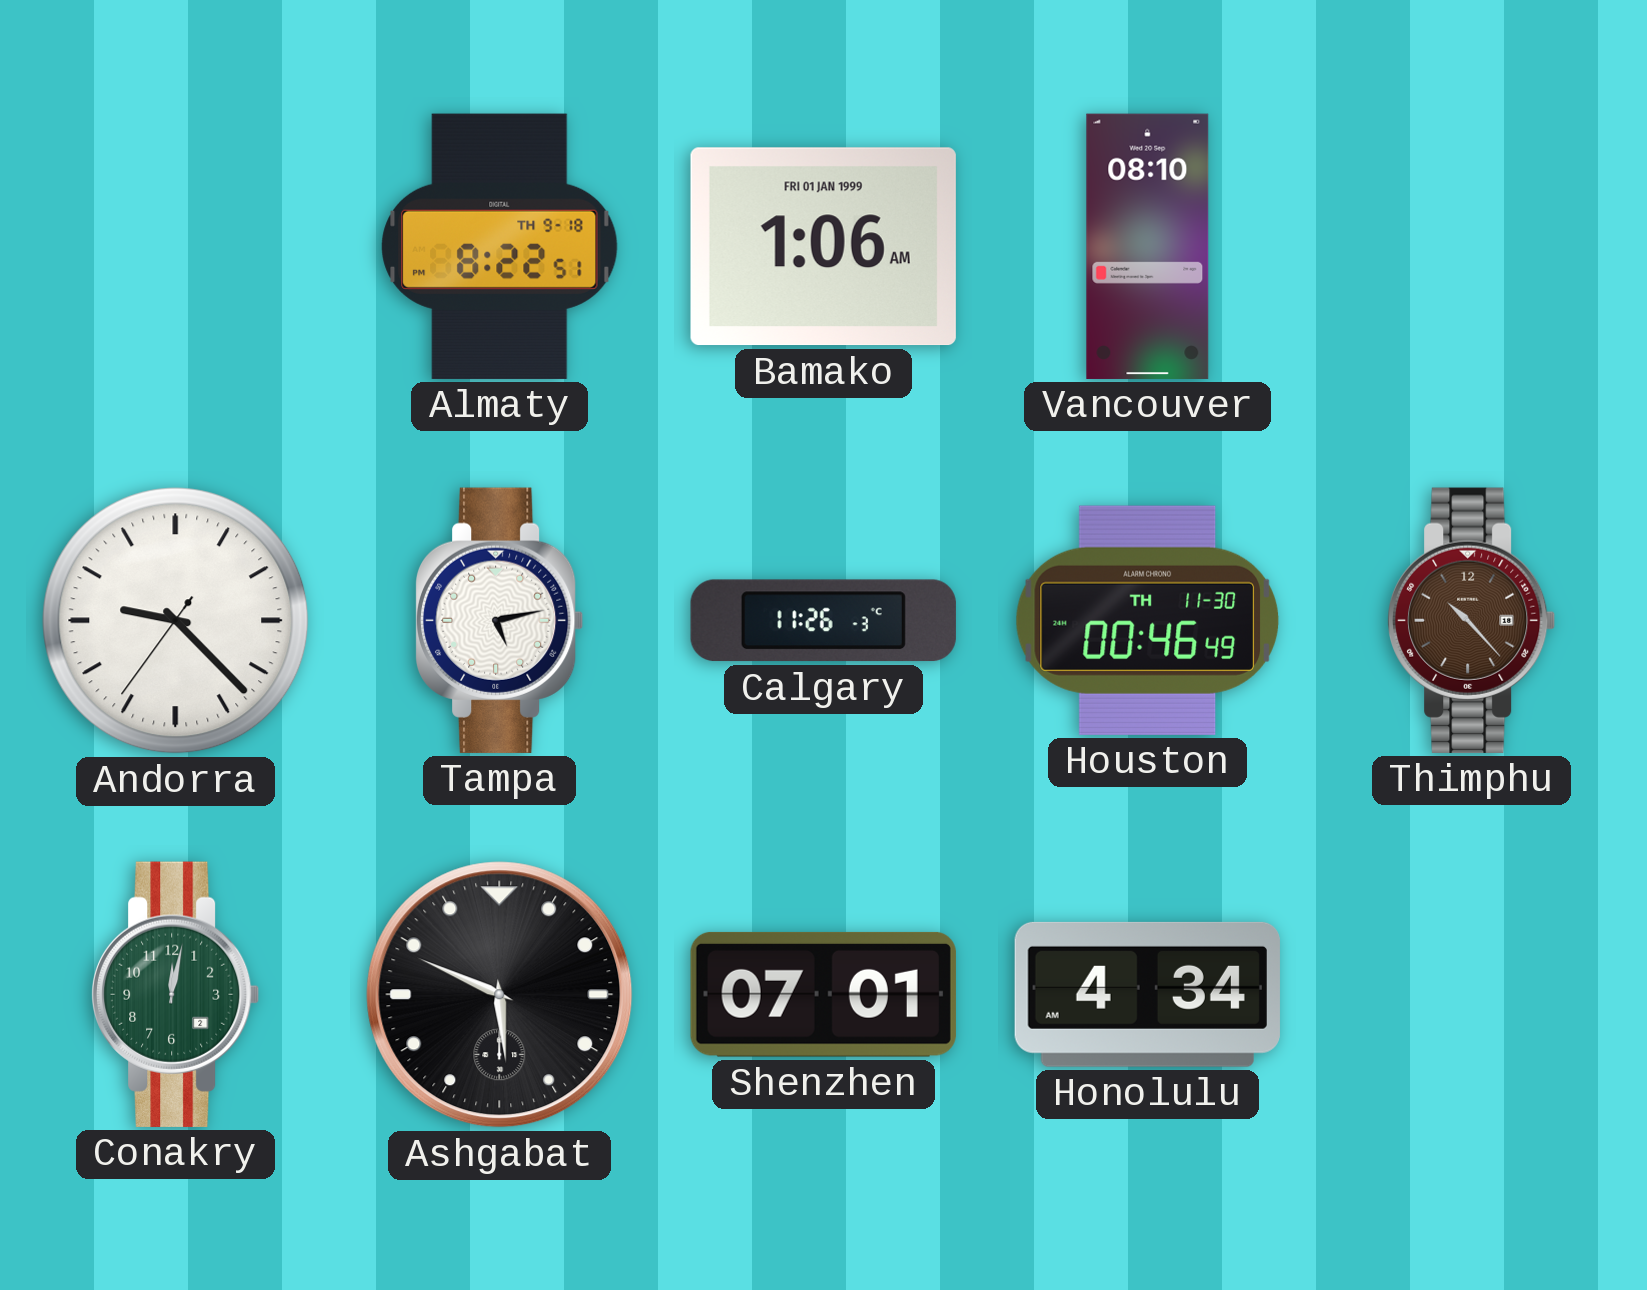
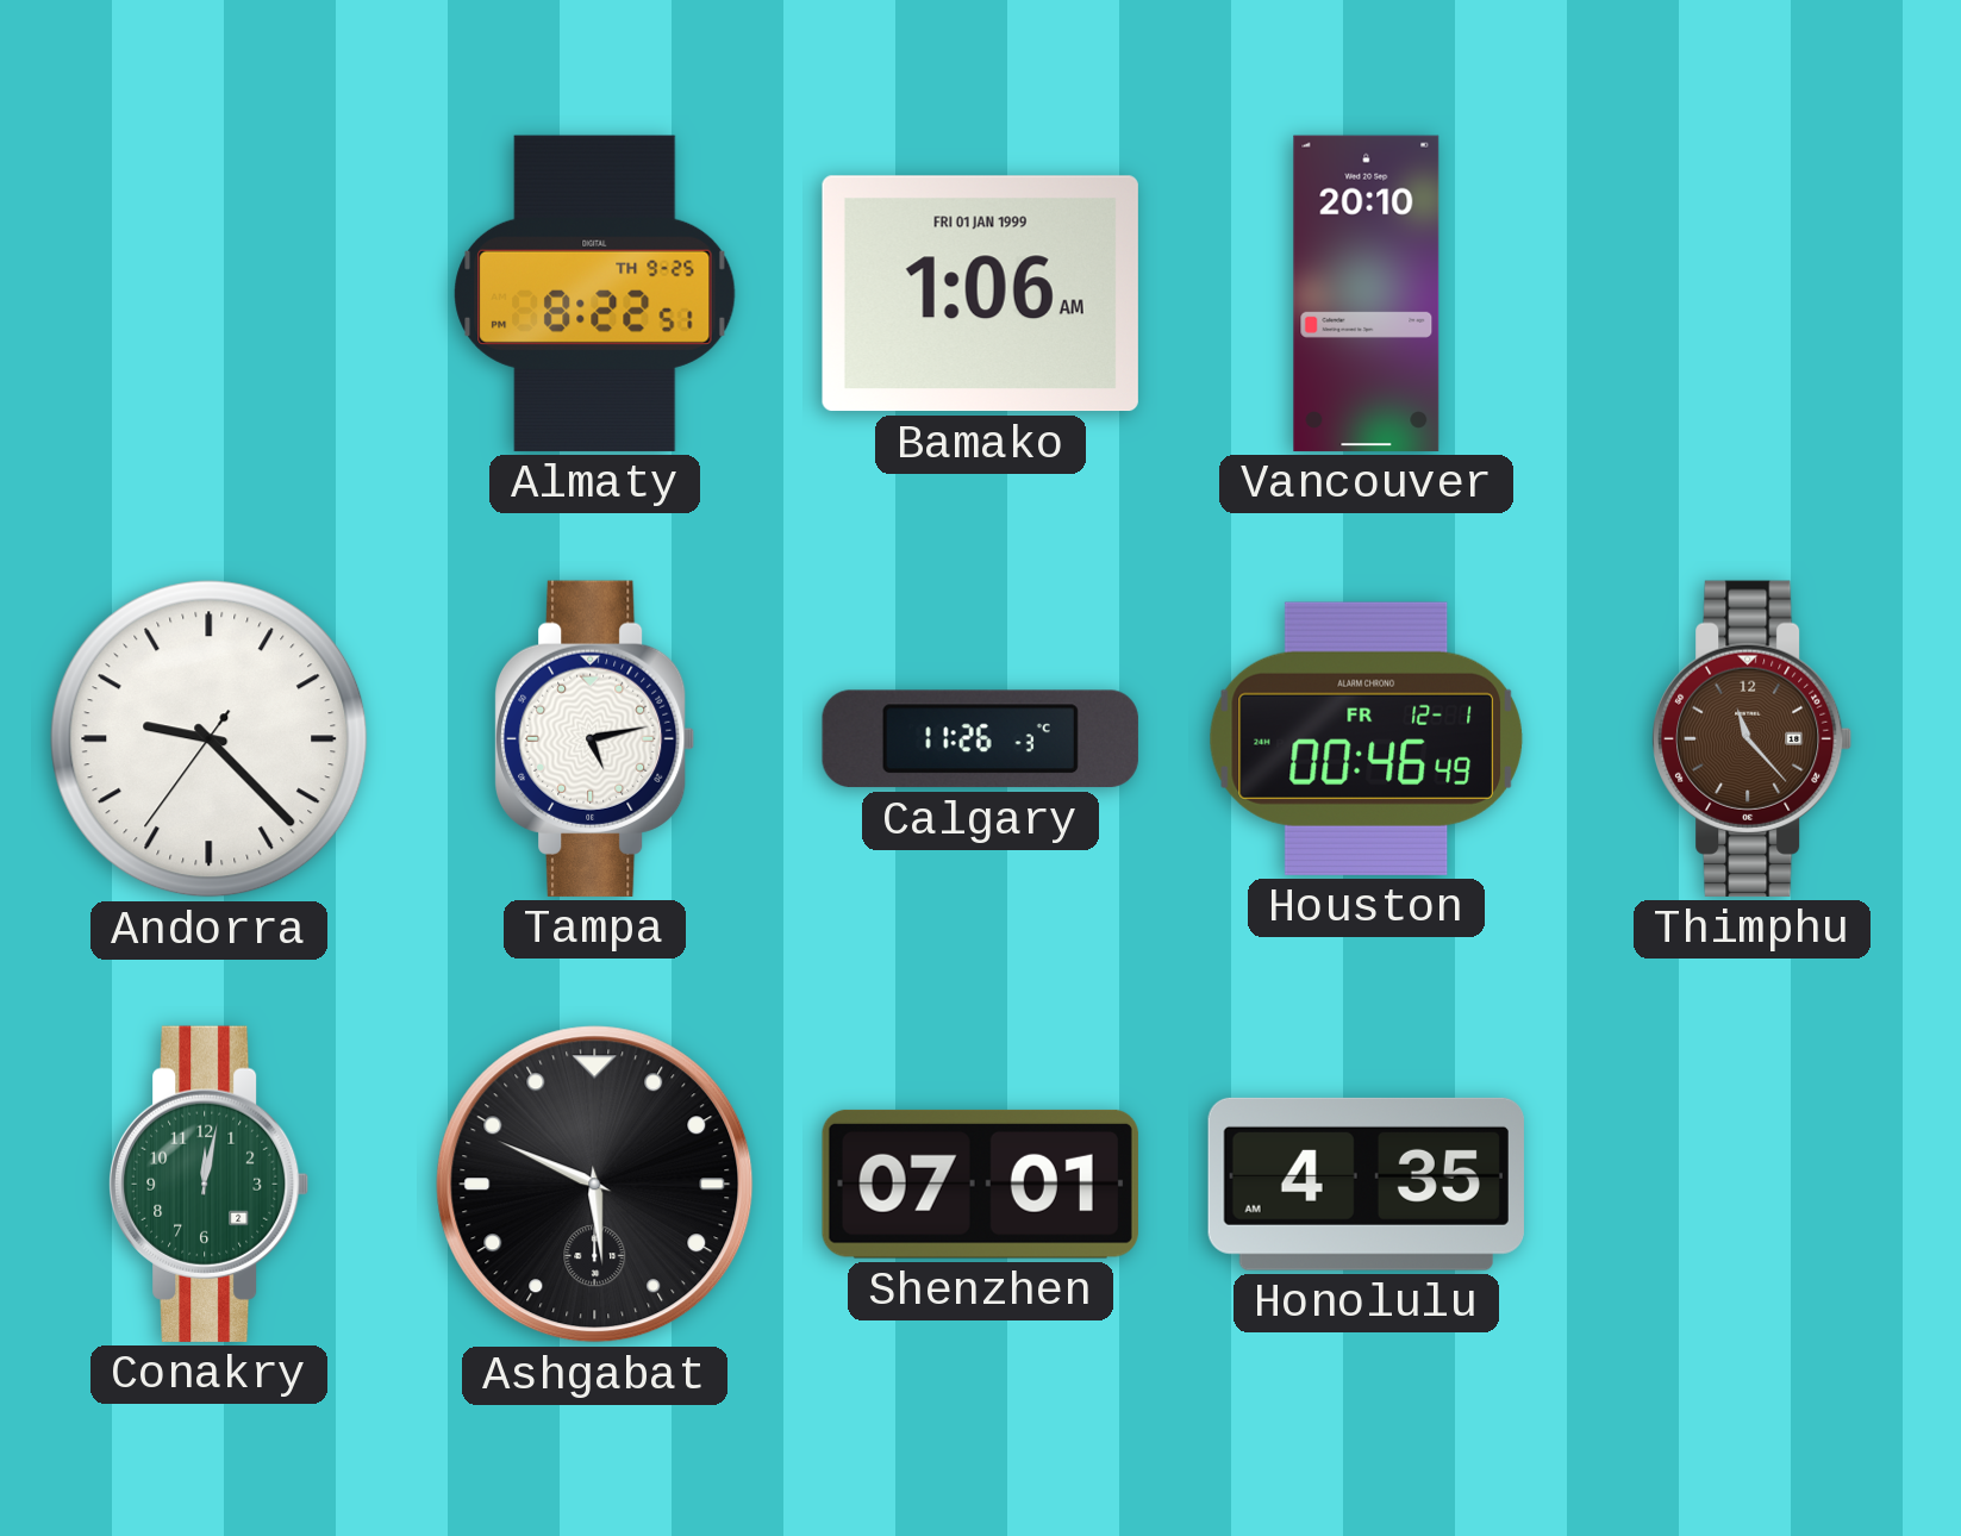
Almaty date: TH 9-18 -> TH 9-25 (595, 293)
Vancouver: 08:10 -> 20:10 (1367, 293)
Houston date: TH 11-30 -> FR 12-1 (1366, 738)
Thimphu: 10:23 -> 11:23 (1753, 738)
Honolulu: 4:34 -> 4:35 (1366, 1184)
